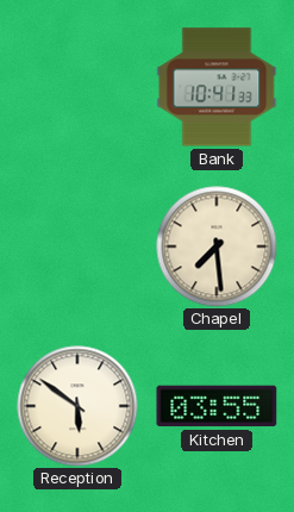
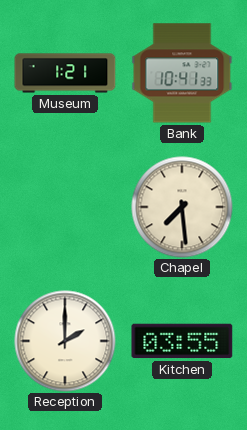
Museum: none -> 1:21 (65, 73)
Reception: 5:51 -> 2:00 (65, 341)
